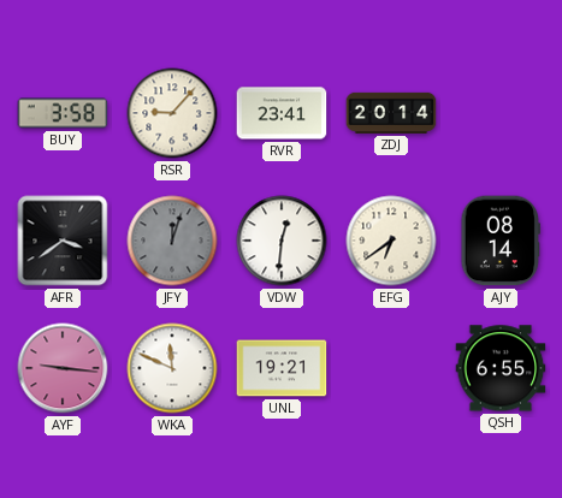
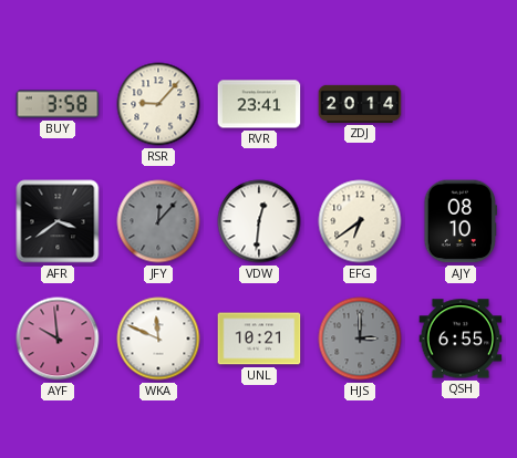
JFY: 12:03 -> 12:07 (158, 221)
AJY: 08:14 -> 08:10 (459, 221)
AYF: 9:16 -> 9:59 (58, 339)
UNL: 19:21 -> 10:21 (259, 339)
HJS: none -> 3:00 (360, 339)
